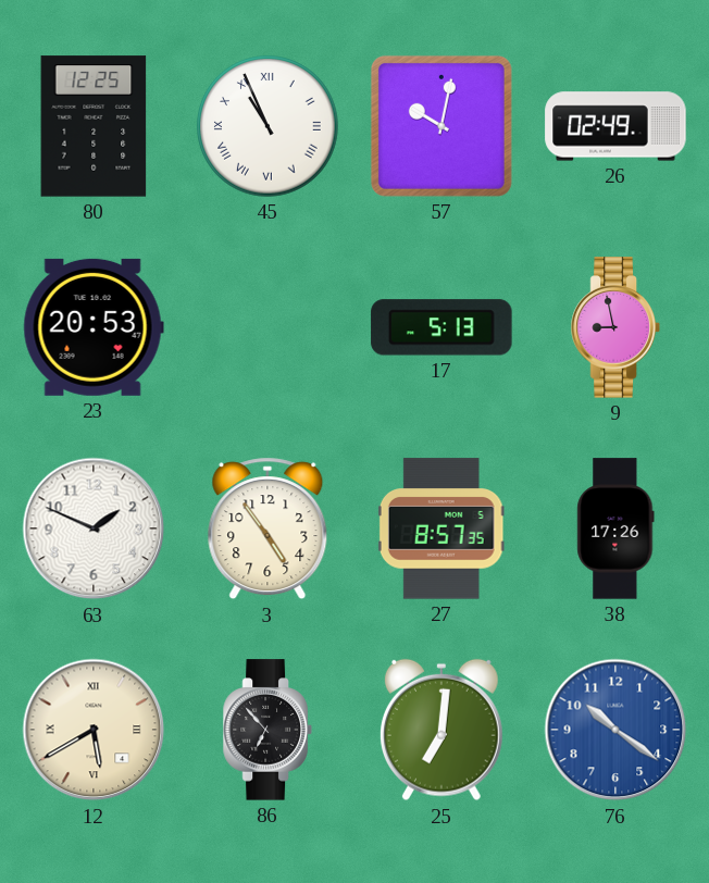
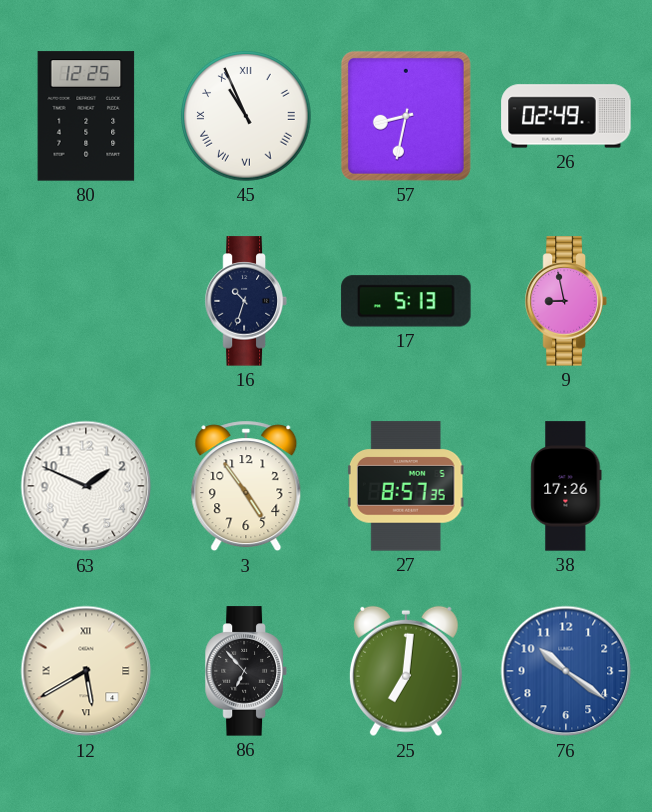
57: 10:02 -> 8:32 (406, 116)
23: 20:53 -> none (94, 327)
16: none -> 10:33 (246, 301)
